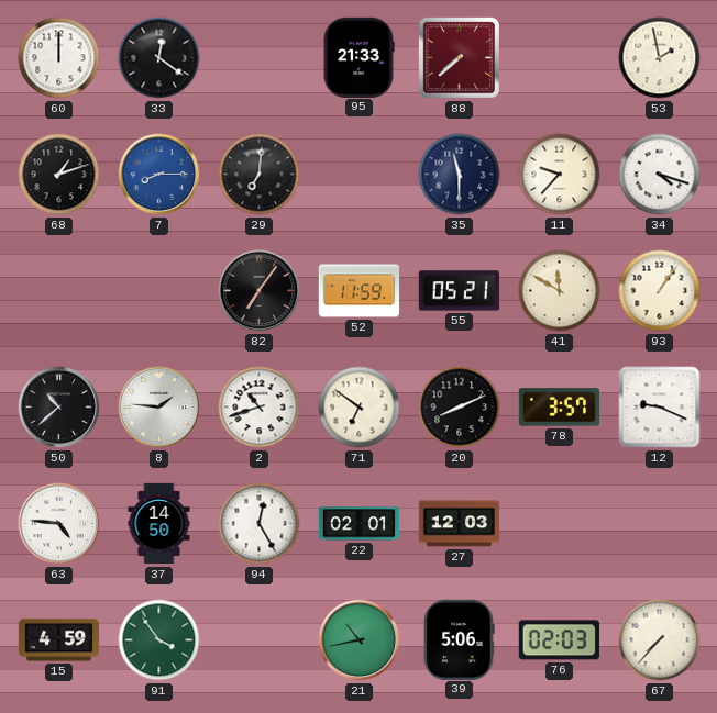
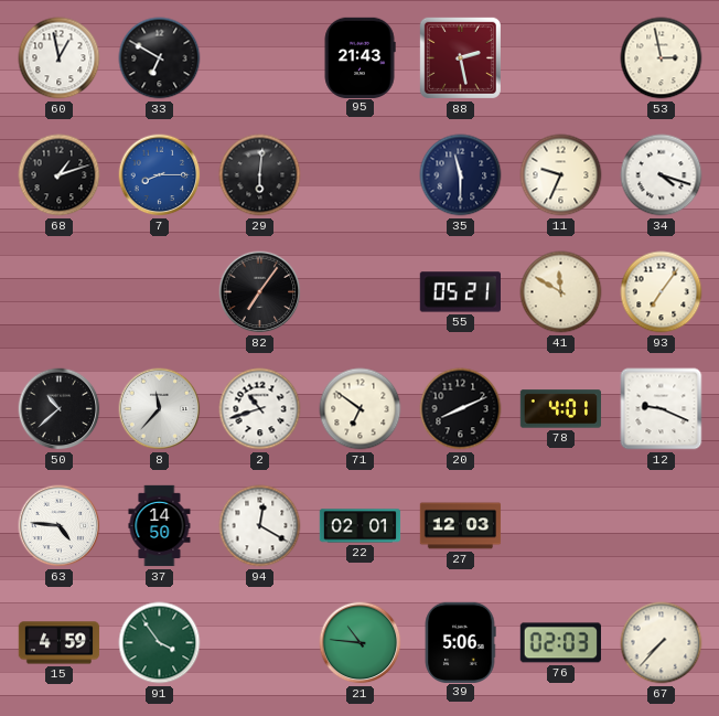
60: 12:00 -> 12:58 (60, 58)
33: 12:21 -> 6:50 (160, 58)
95: 21:33 -> 21:43 (359, 57)
88: 7:38 -> 2:28 (460, 57)
53: 1:58 -> 2:58 (662, 58)
29: 7:01 -> 6:01 (260, 175)
11: 9:37 -> 9:34 (561, 175)
52: 11:59 -> none (360, 291)
93: 1:06 -> 7:06 (662, 292)
8: 1:46 -> 11:37 (160, 409)
78: 3:57 -> 4:01 (560, 409)
94: 12:25 -> 12:20 (260, 526)
21: 10:43 -> 10:46 (361, 643)
